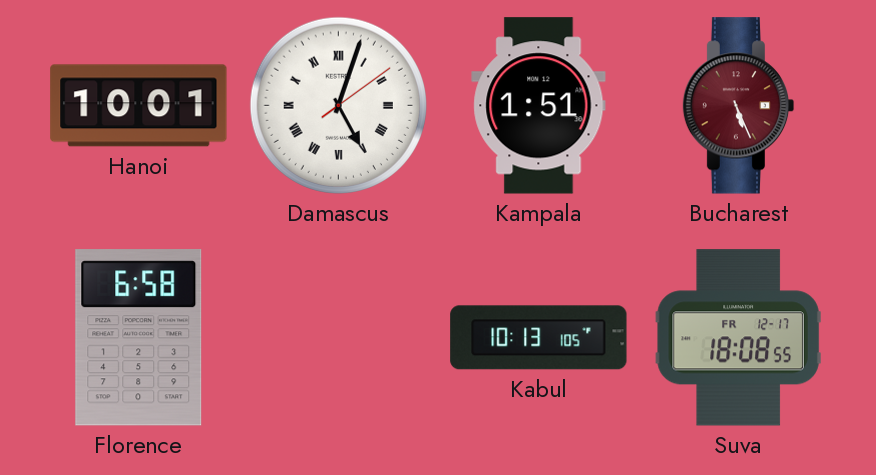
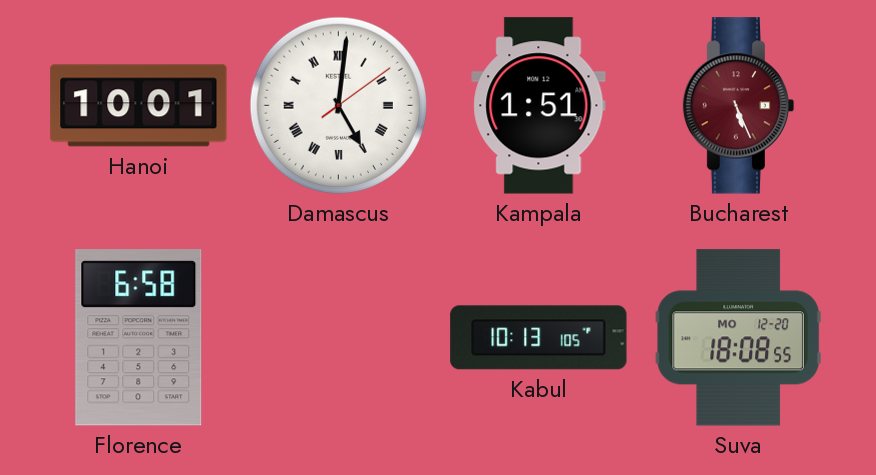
Damascus: 5:03 -> 5:01 (338, 105)
Suva date: FR 12-17 -> MO 12-20 (738, 338)
